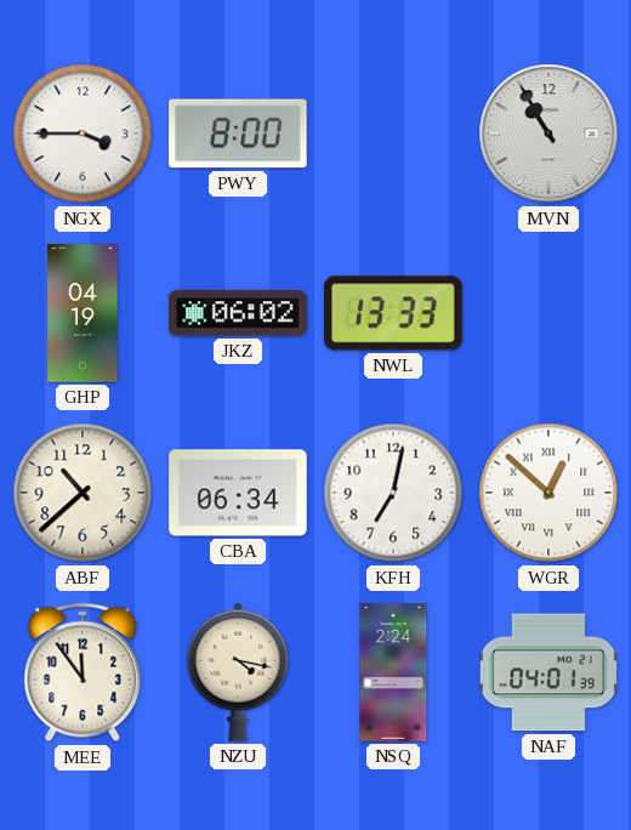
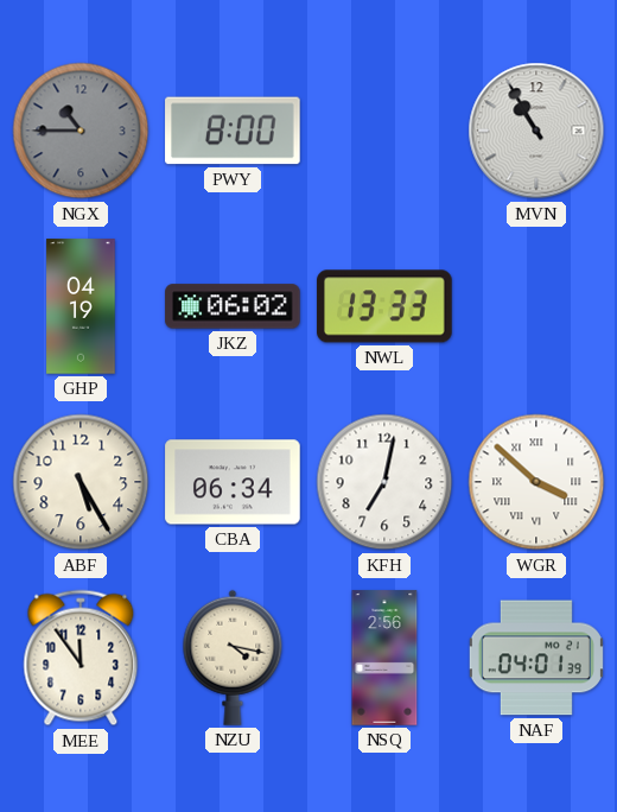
NGX: 3:45 -> 10:45 (81, 131)
NGX dial: white -> grey (81, 131)
ABF: 10:38 -> 5:25 (81, 482)
WGR: 12:52 -> 3:52 (536, 482)
NSQ: 2:24 -> 2:56 (384, 658)
